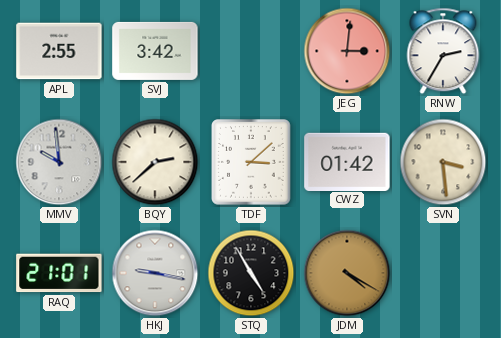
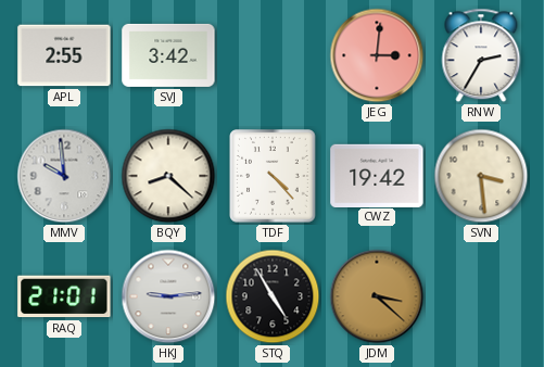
BQY: 2:38 -> 8:22 (168, 176)
TDF: 3:08 -> 4:23 (273, 176)
CWZ: 01:42 -> 19:42 (377, 175)
HKJ: 9:17 -> 9:14 (168, 296)
JDM: 4:20 -> 3:22 (377, 296)
